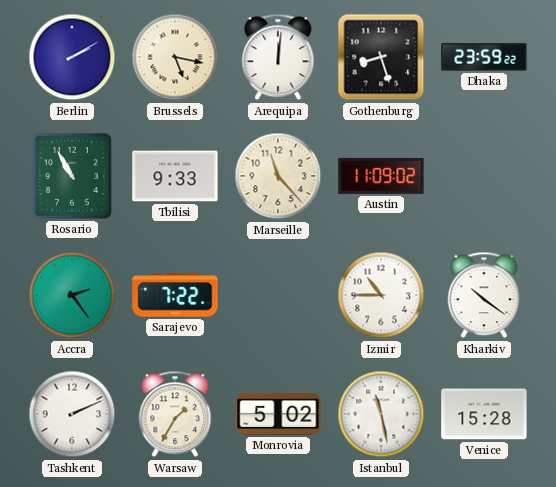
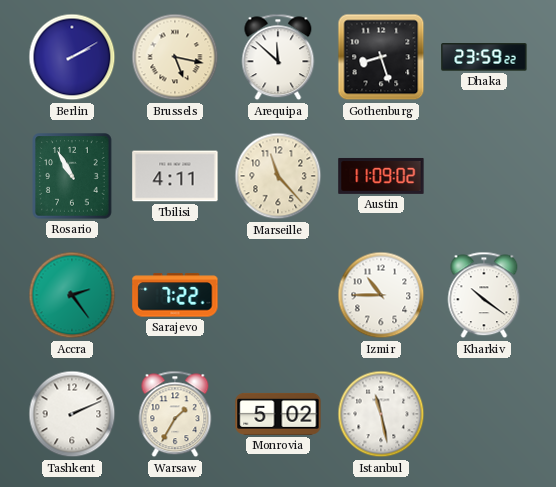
Arequipa: 12:01 -> 11:52 (278, 57)
Tbilisi: 9:33 -> 4:11 (175, 176)
Venice: 15:28 -> none (484, 414)
